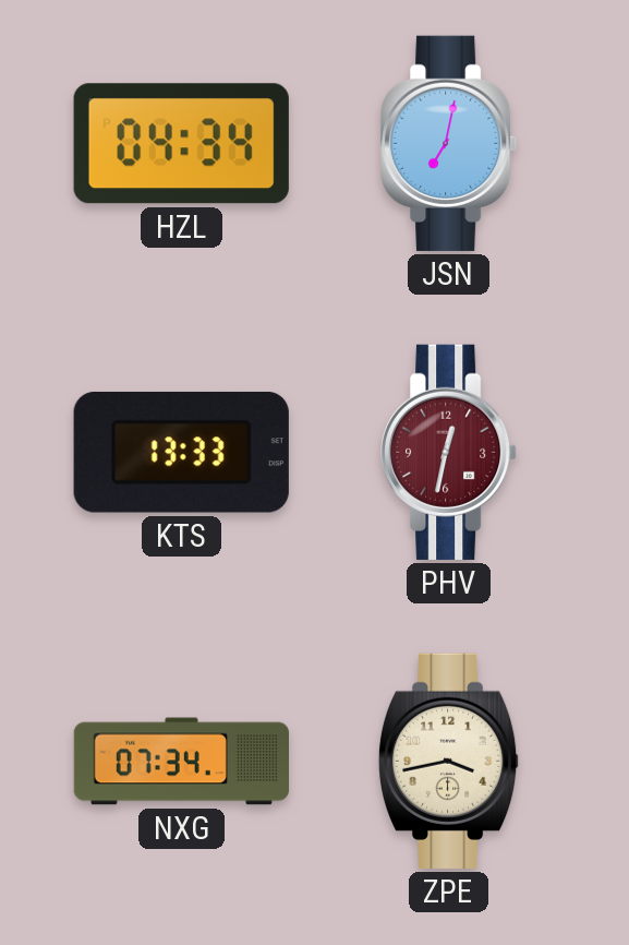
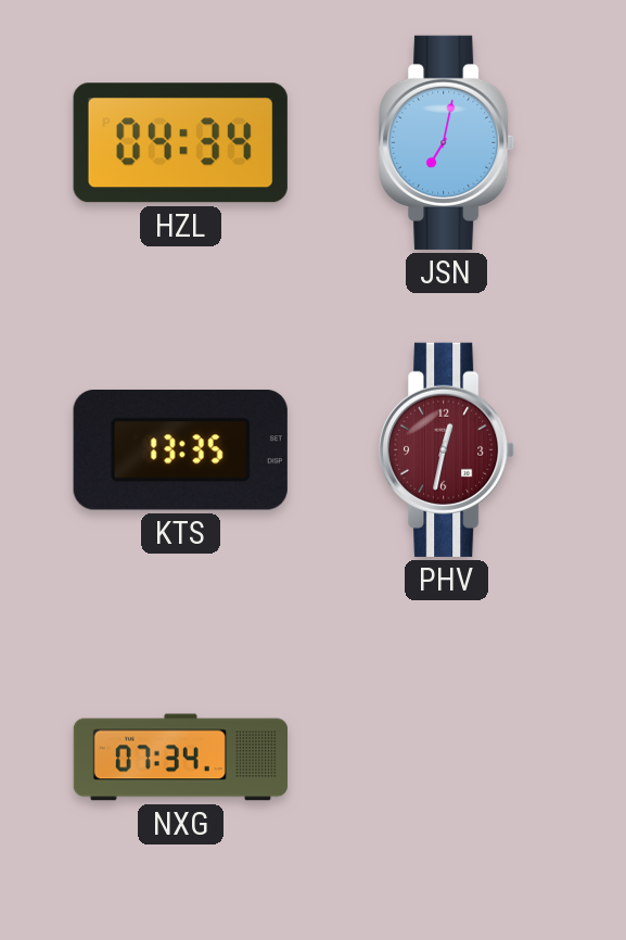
KTS: 13:33 -> 13:35 (180, 449)
ZPE: 3:43 -> none (449, 761)
